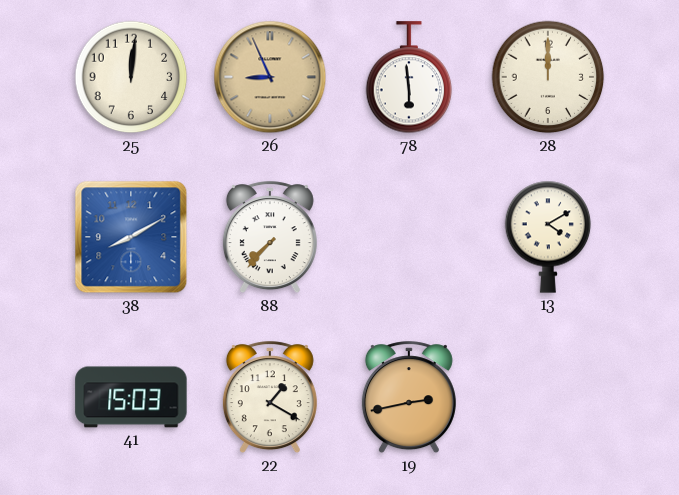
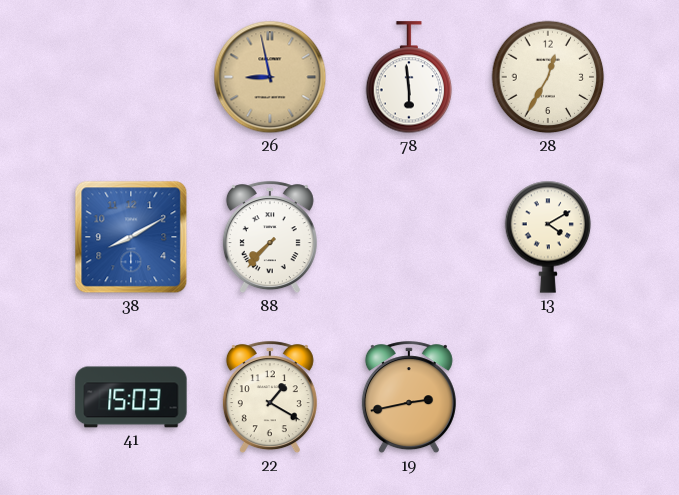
25: 12:01 -> none (131, 77)
26: 8:56 -> 8:58 (270, 77)
28: 12:00 -> 12:35 (548, 77)
